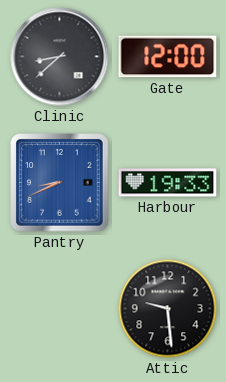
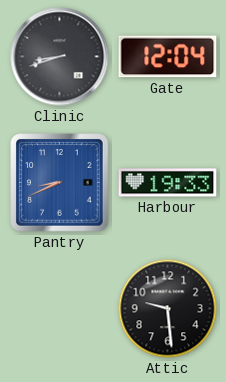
Clinic: 8:38 -> 8:42 (60, 57)
Gate: 12:00 -> 12:04 (168, 57)
